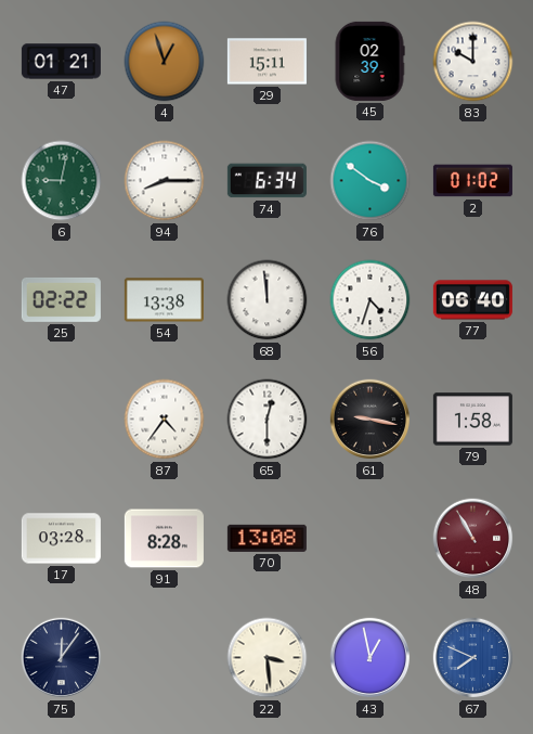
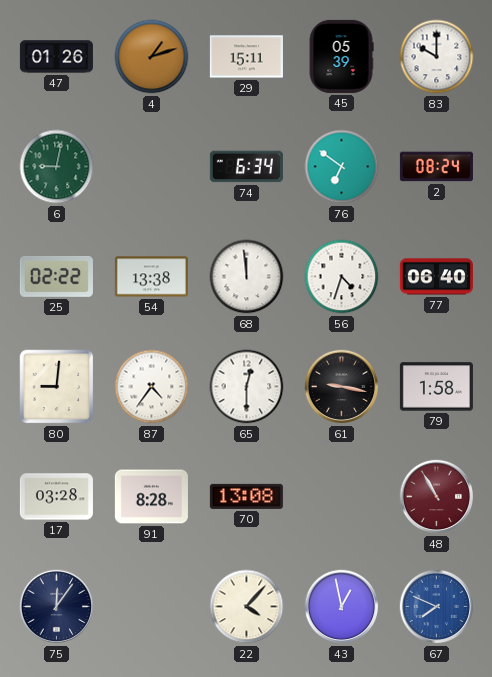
47: 01:21 -> 01:26 (56, 57)
4: 12:57 -> 1:12 (152, 57)
45: 02:39 -> 05:39 (341, 56)
94: 8:15 -> none (165, 181)
76: 3:51 -> 6:51 (342, 167)
2: 01:02 -> 08:24 (436, 167)
80: none -> 9:01 (57, 387)
22: 3:29 -> 4:07 (247, 607)
